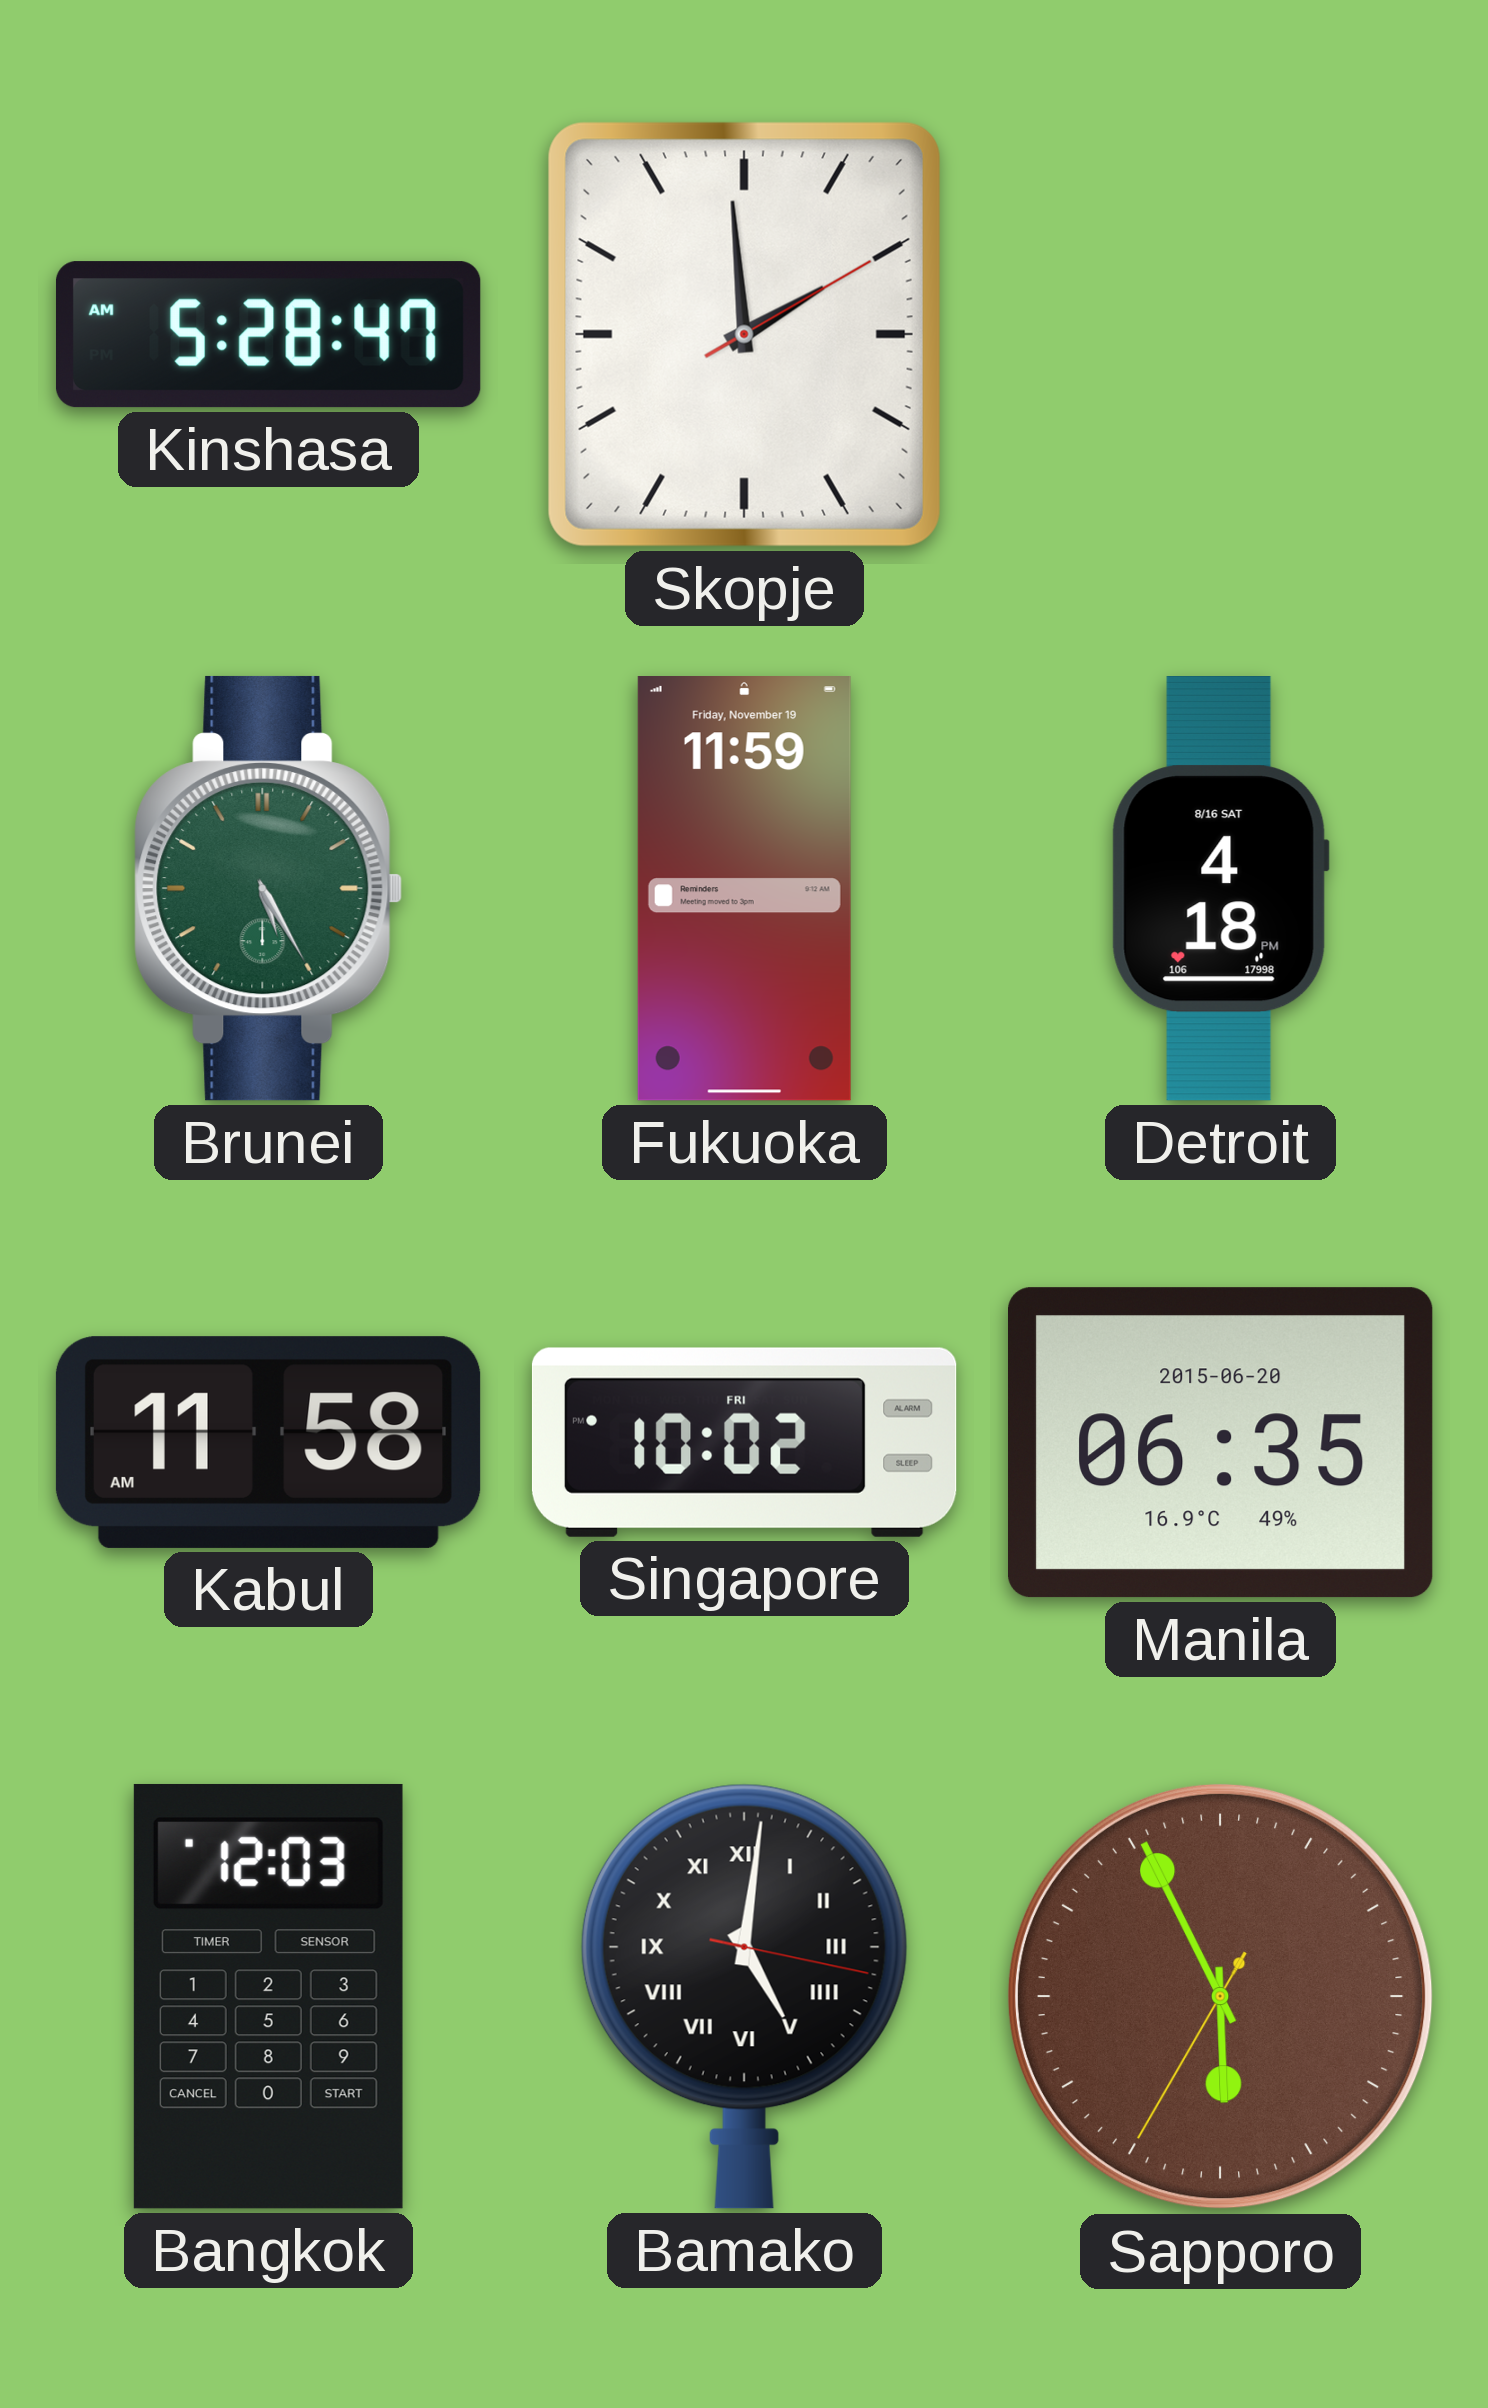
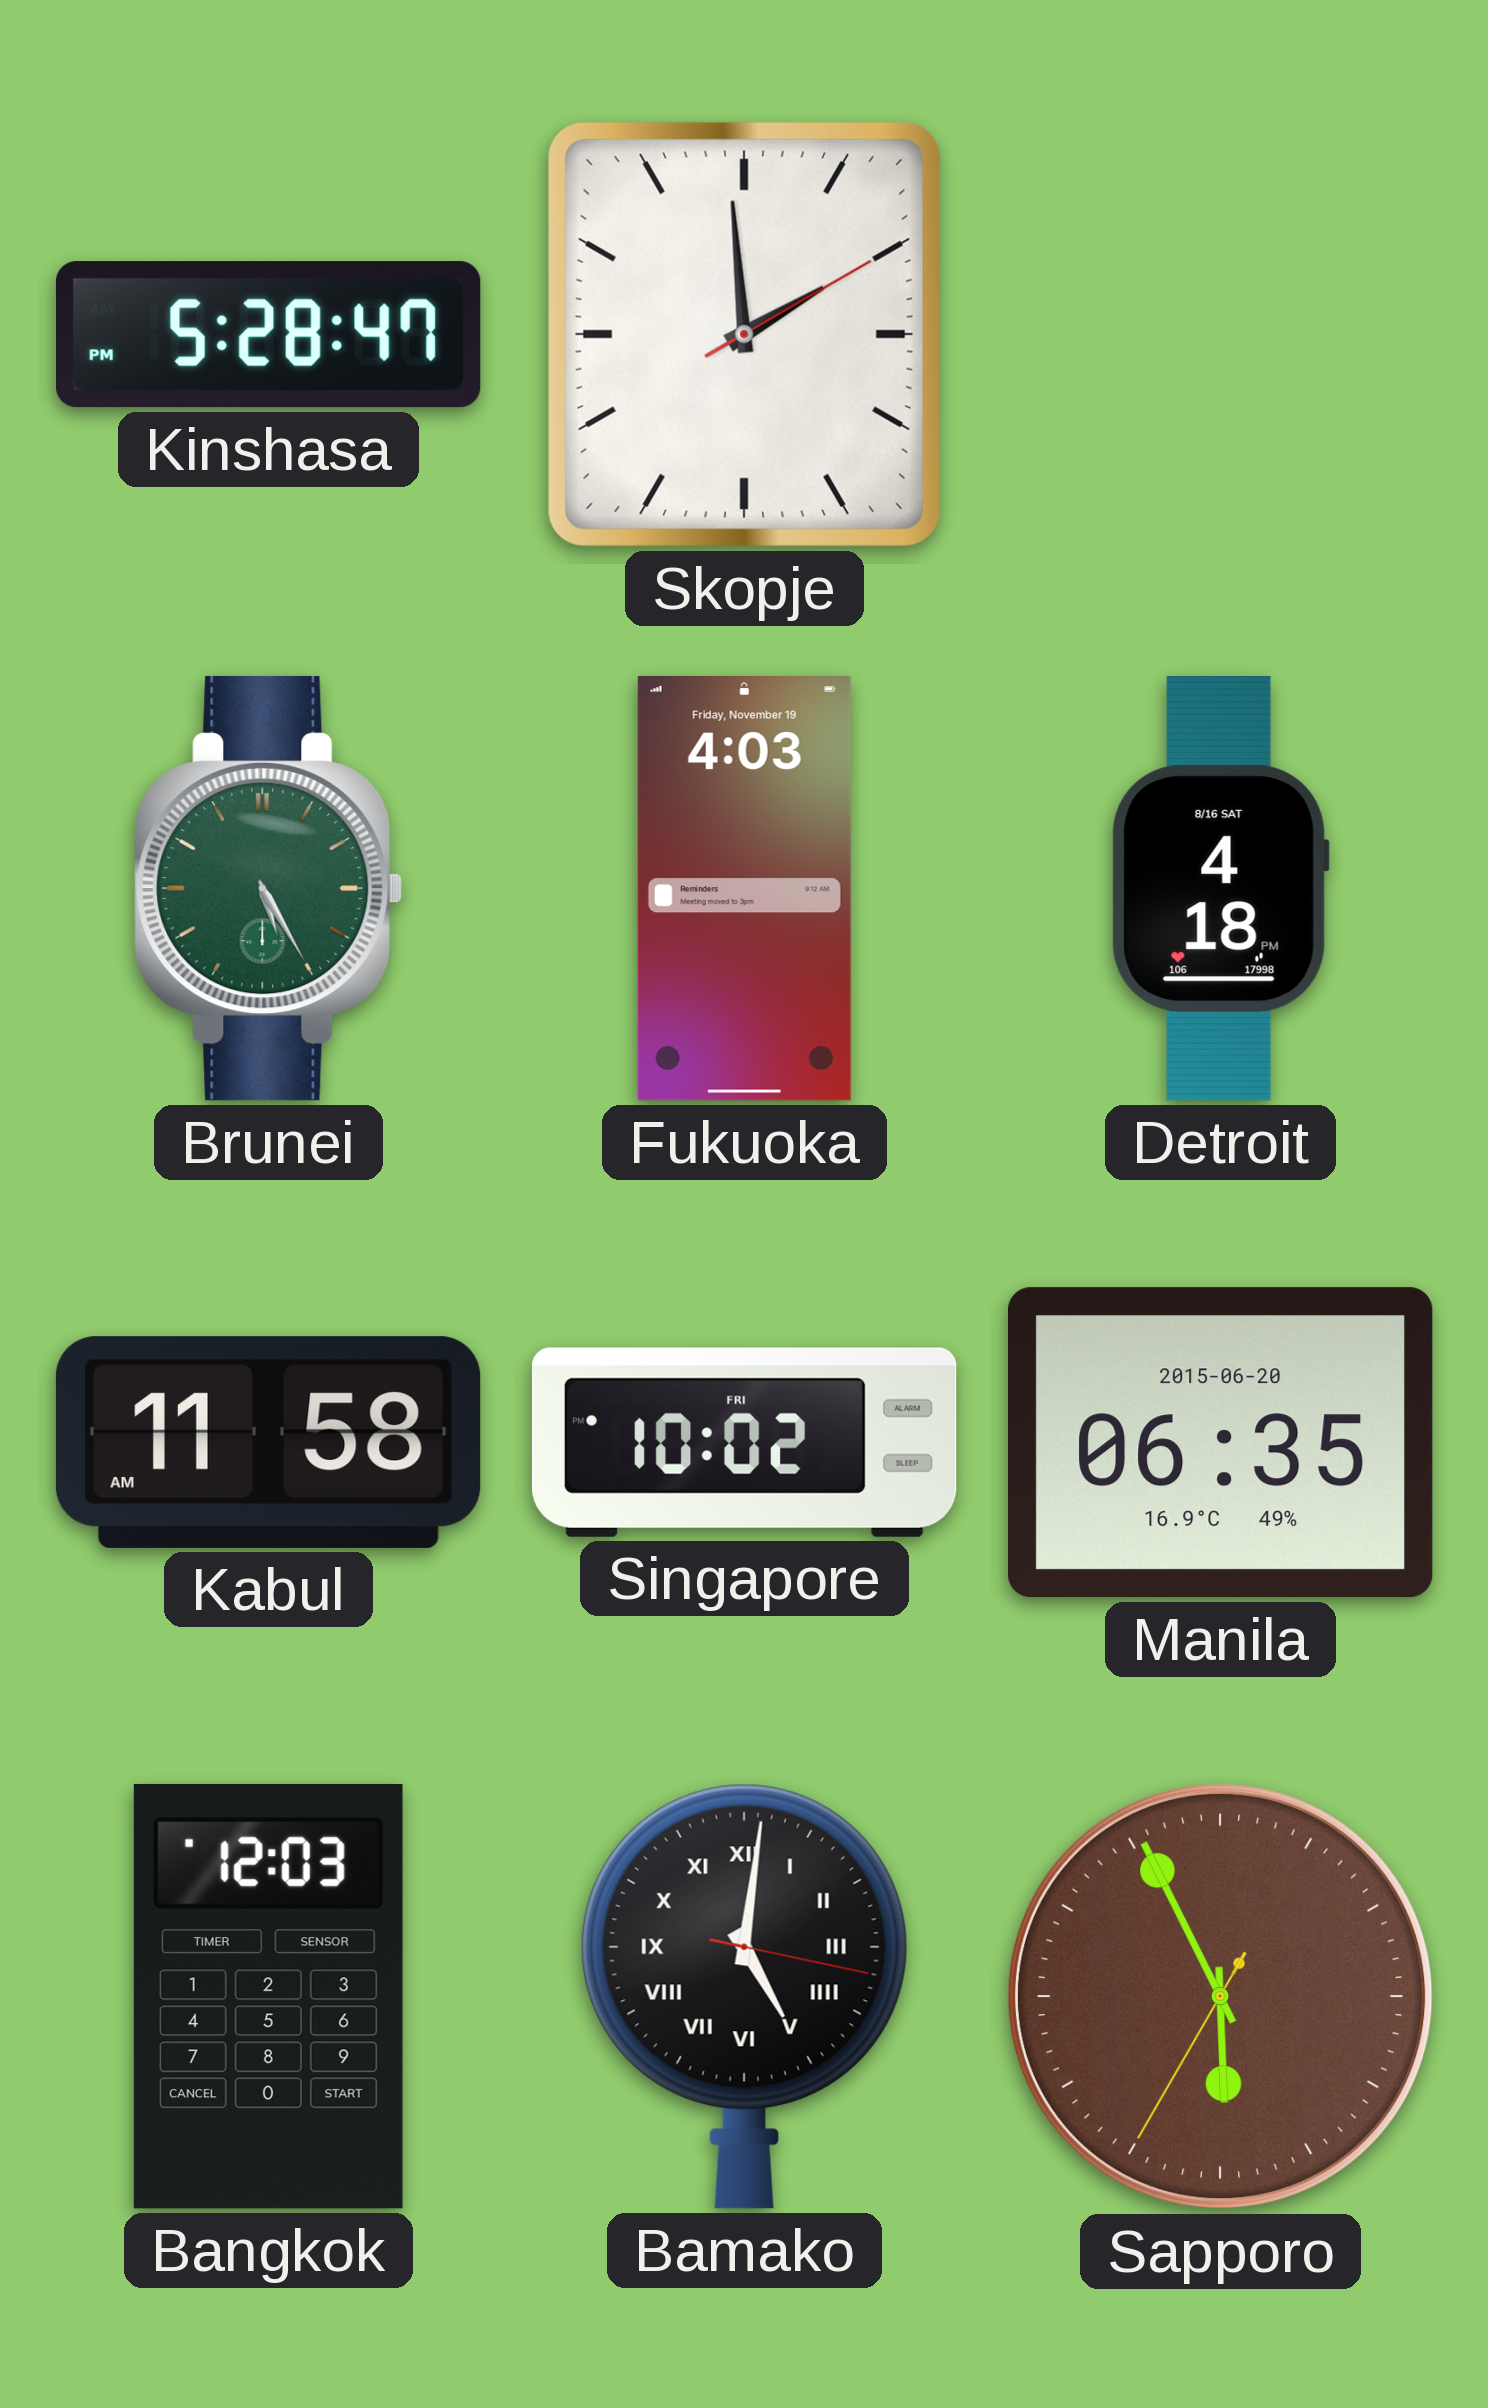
Kinshasa: 5:28:47 AM -> 5:28:47 PM (268, 335)
Fukuoka: 11:59 -> 4:03 (744, 889)
